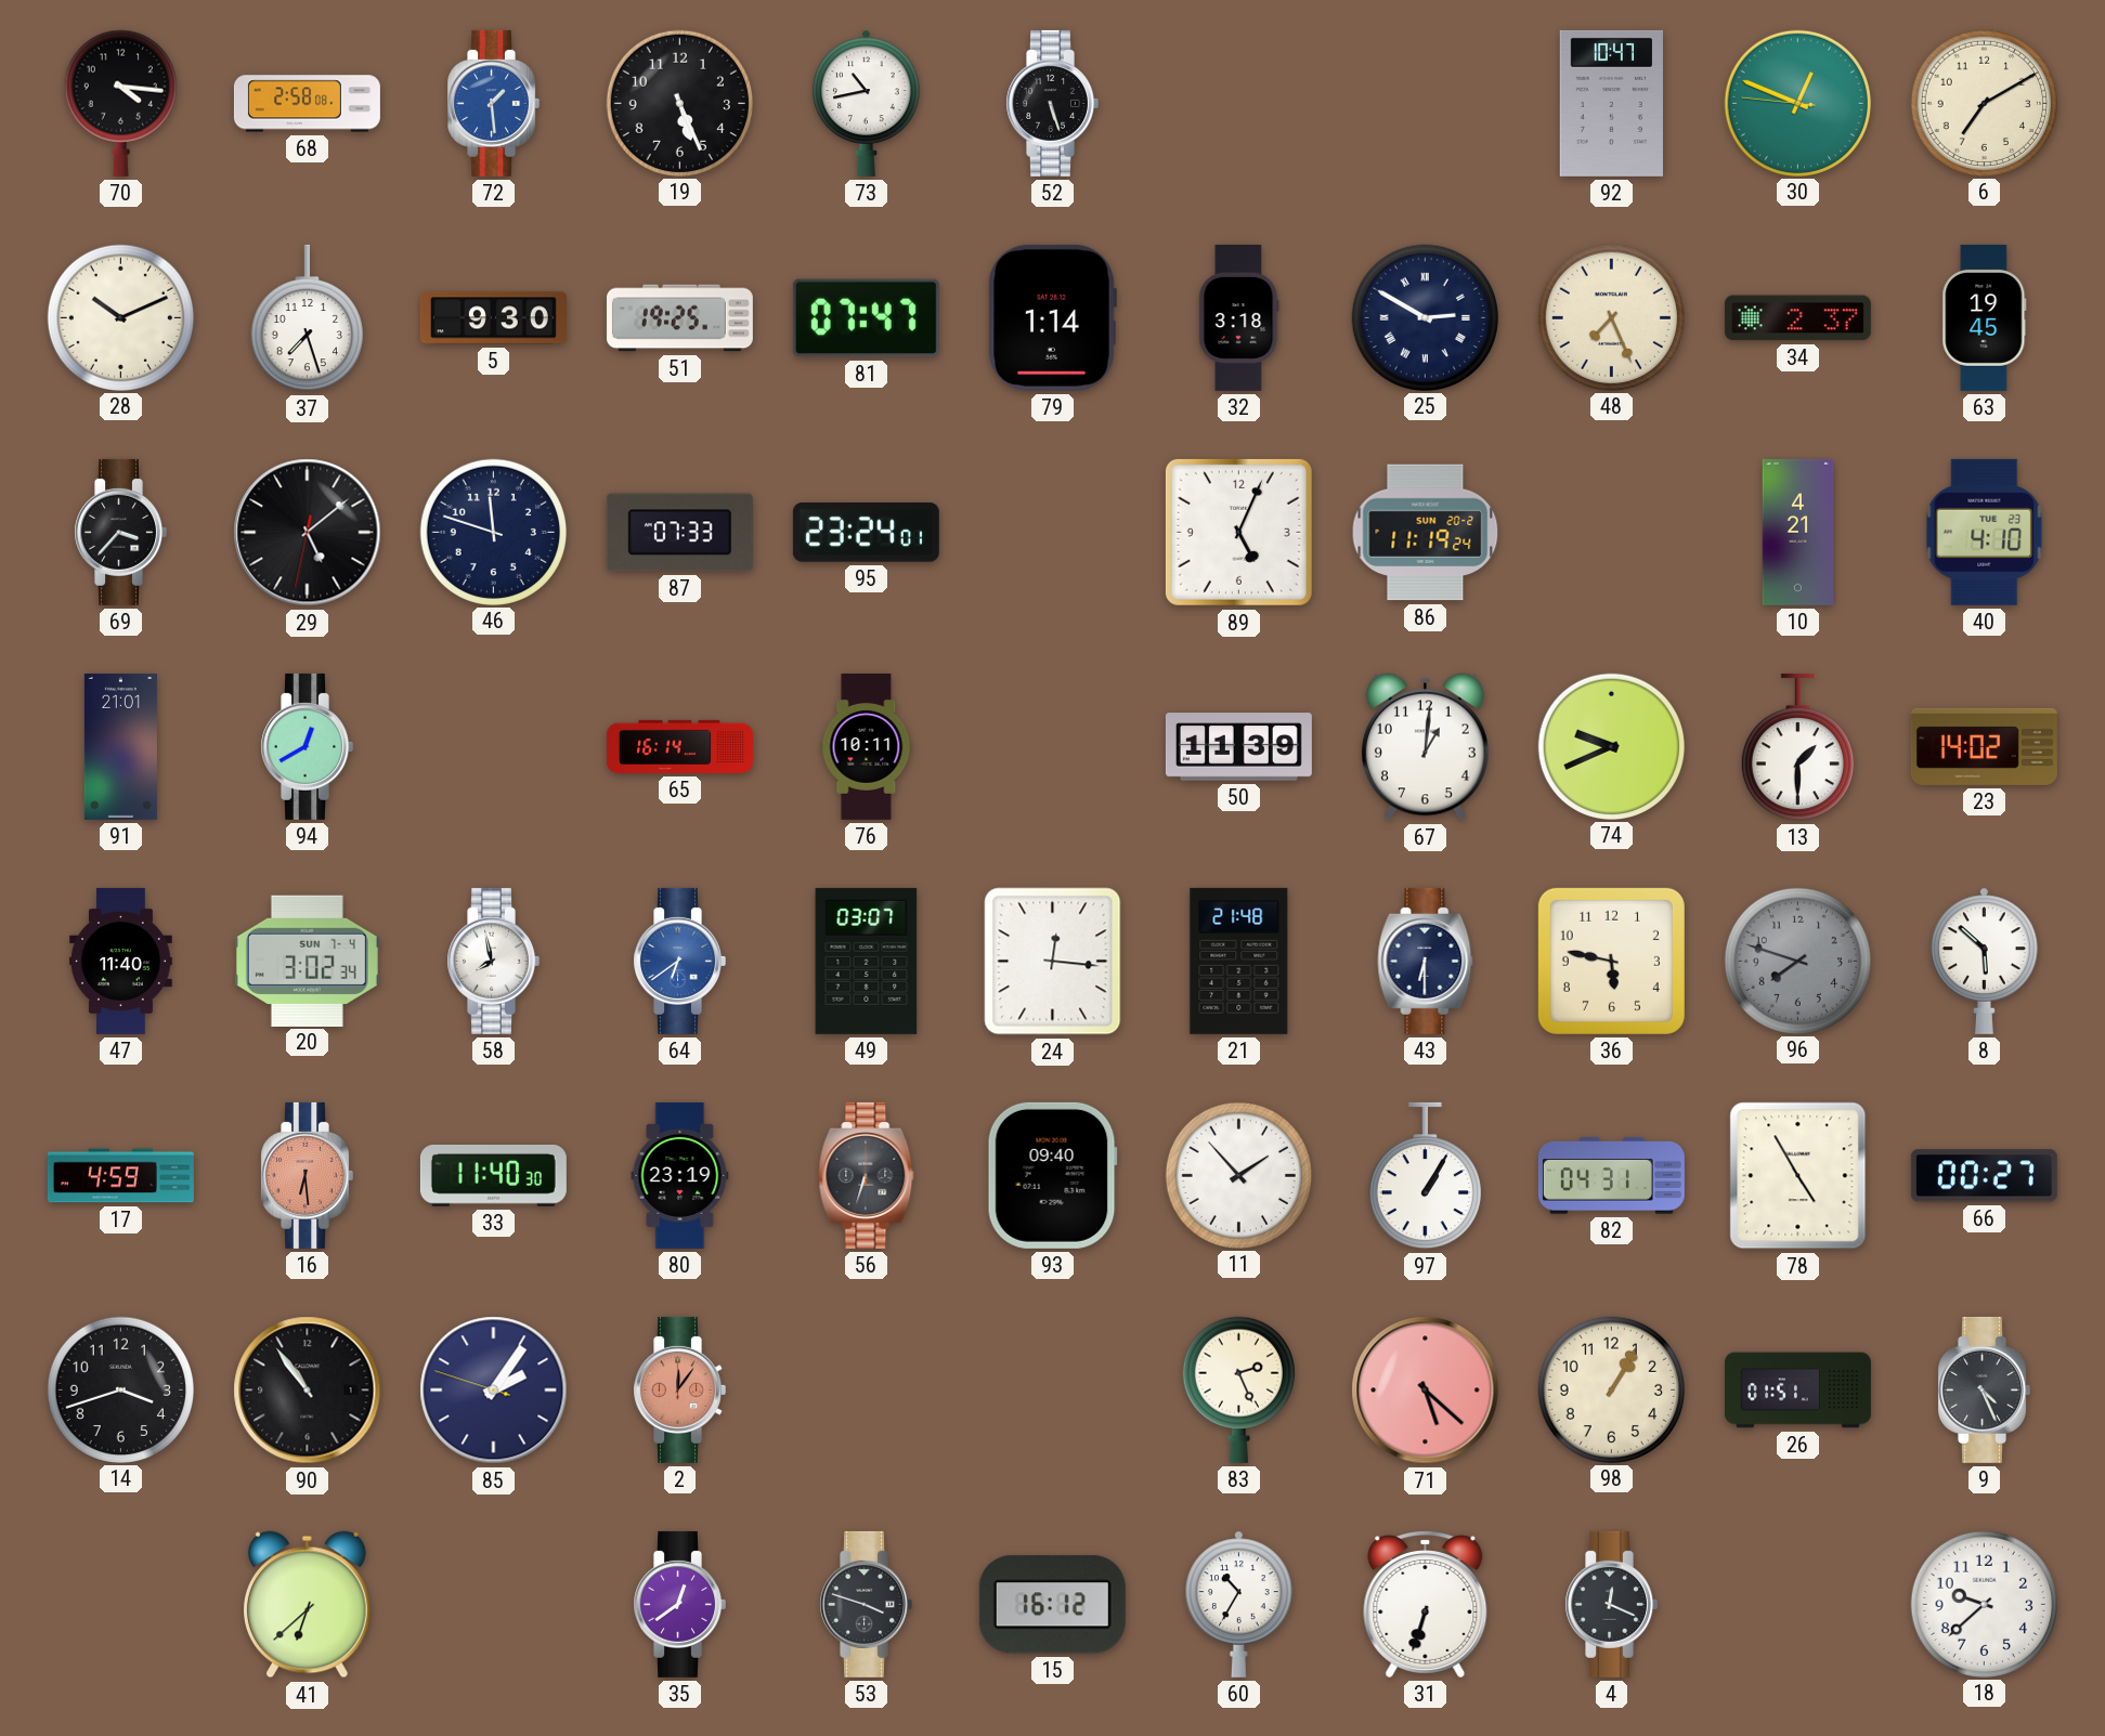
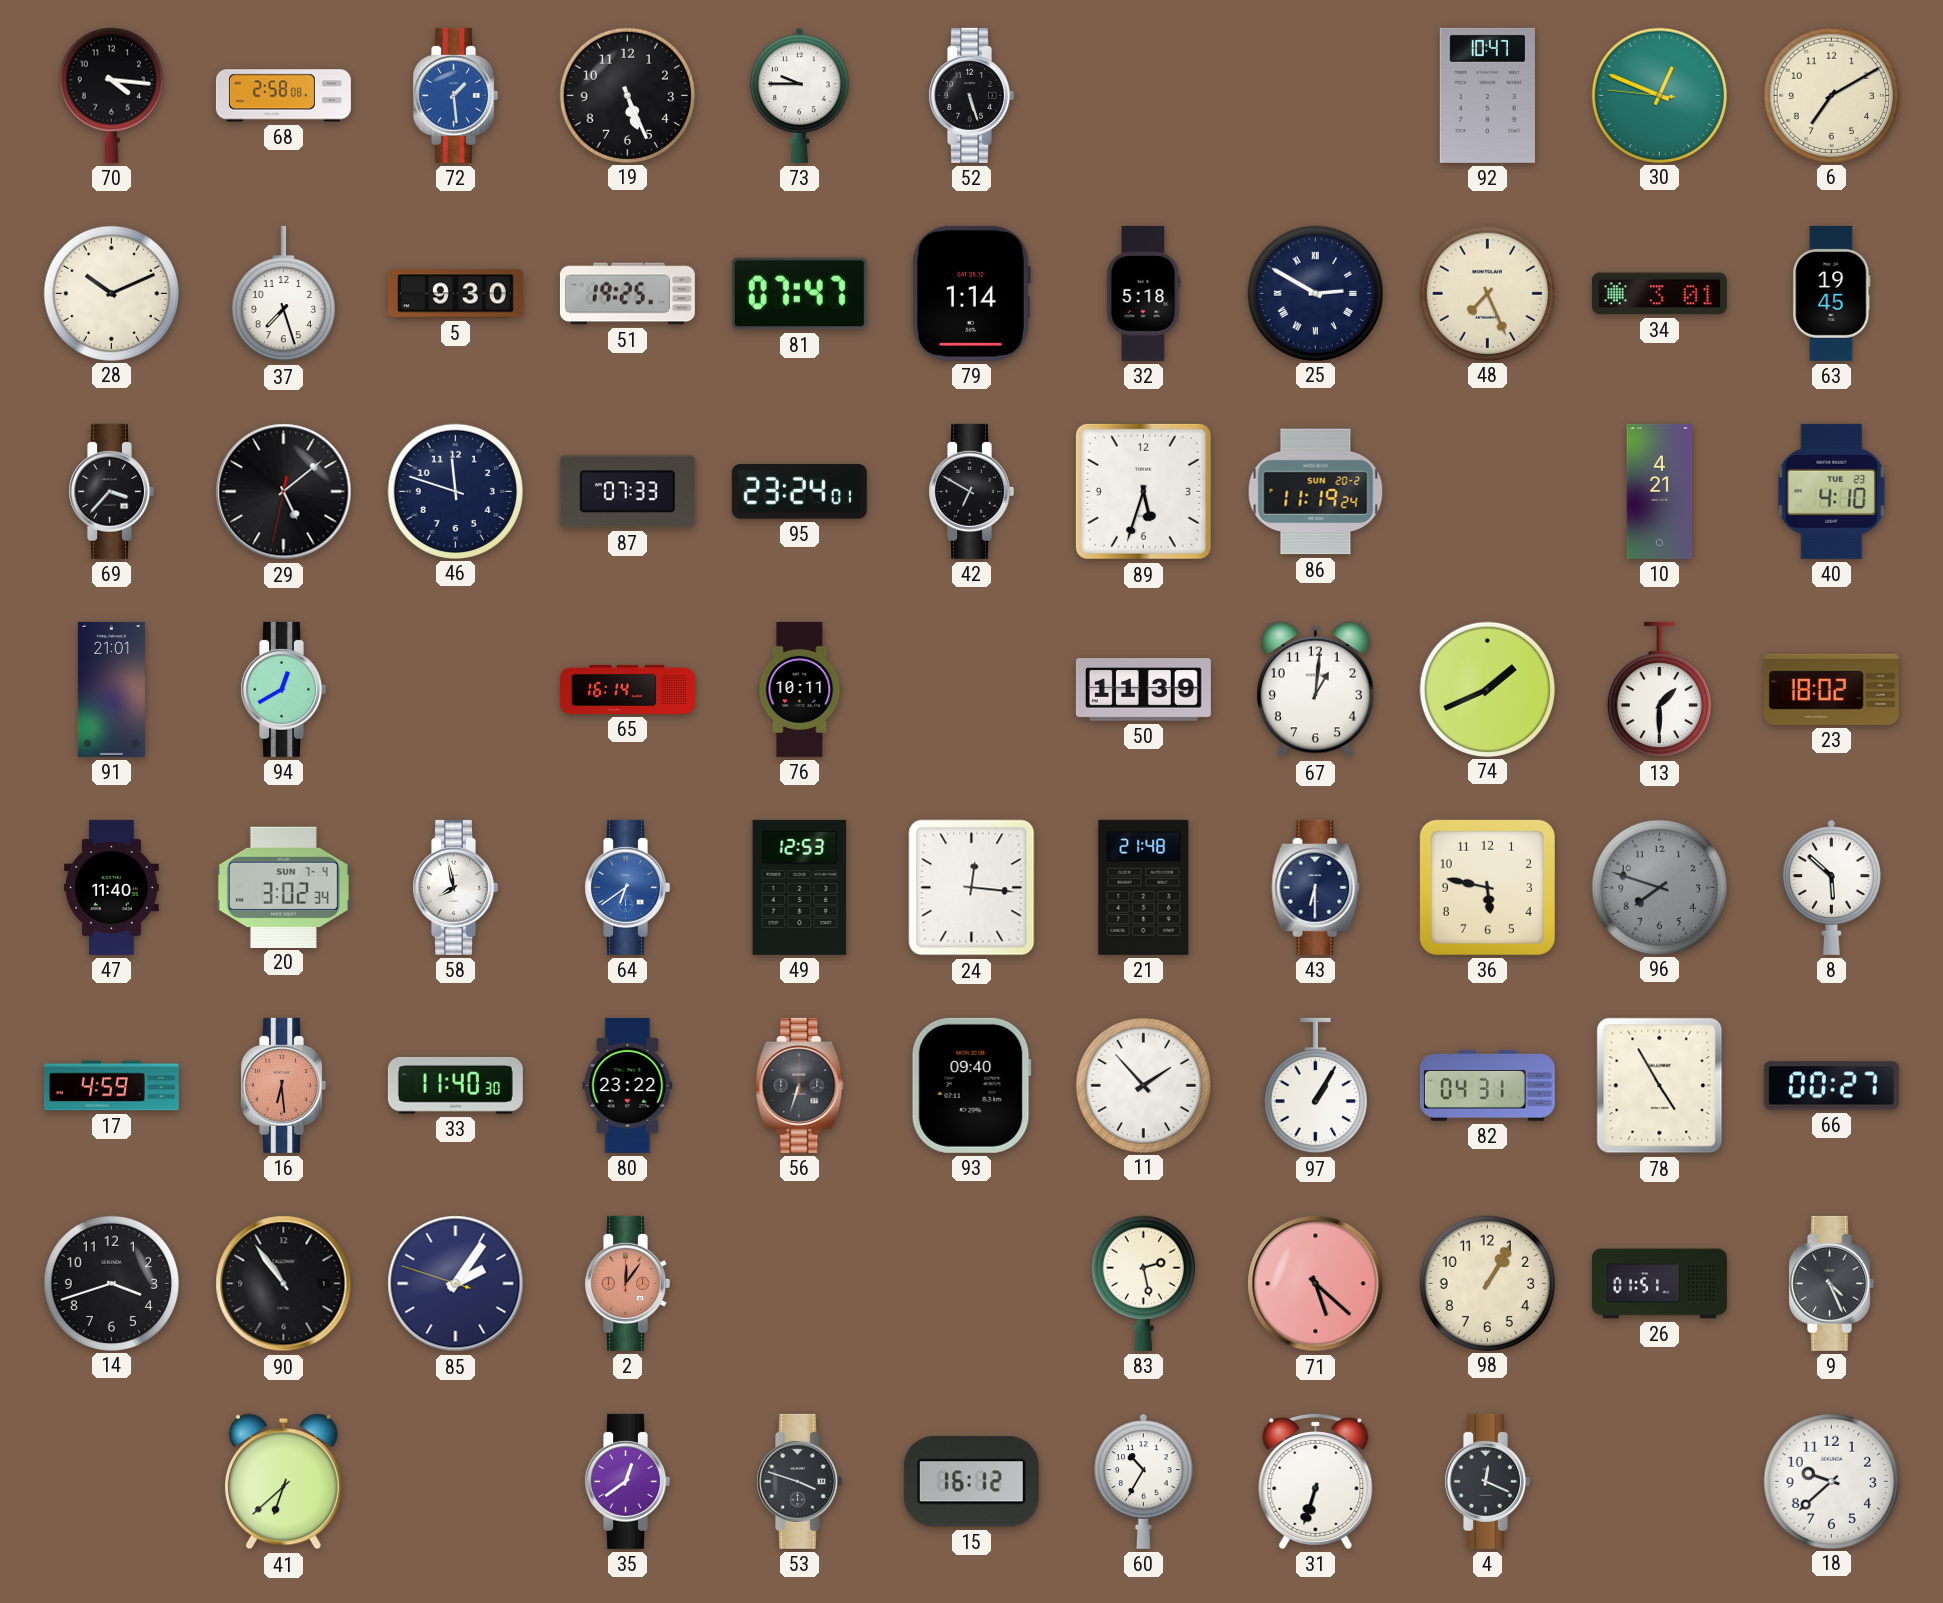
73: 10:43 -> 9:45 (800, 95)
32: 3:18 -> 5:18 (1143, 293)
34: 2:37 -> 3:01 (1659, 294)
42: none -> 6:50 (971, 491)
89: 5:04 -> 5:33 (1143, 491)
74: 9:41 -> 1:41 (1487, 689)
23: 14:02 -> 18:02 (1831, 689)
49: 03:07 -> 12:53 (800, 887)
80: 23:19 -> 23:22 (628, 1085)
83: 2:26 -> 2:28 (1143, 1283)
